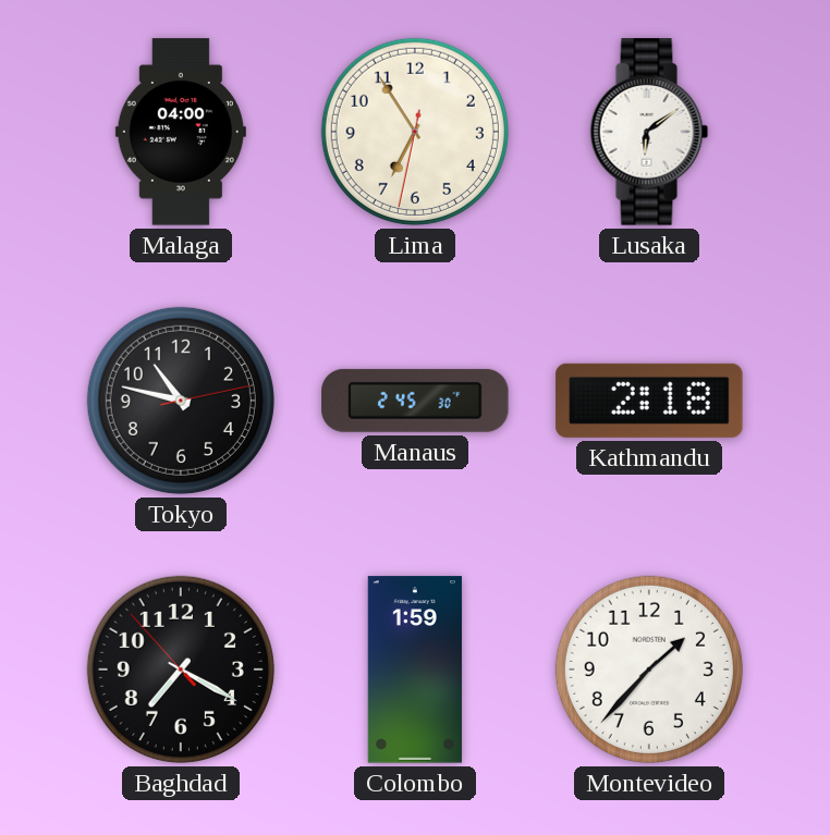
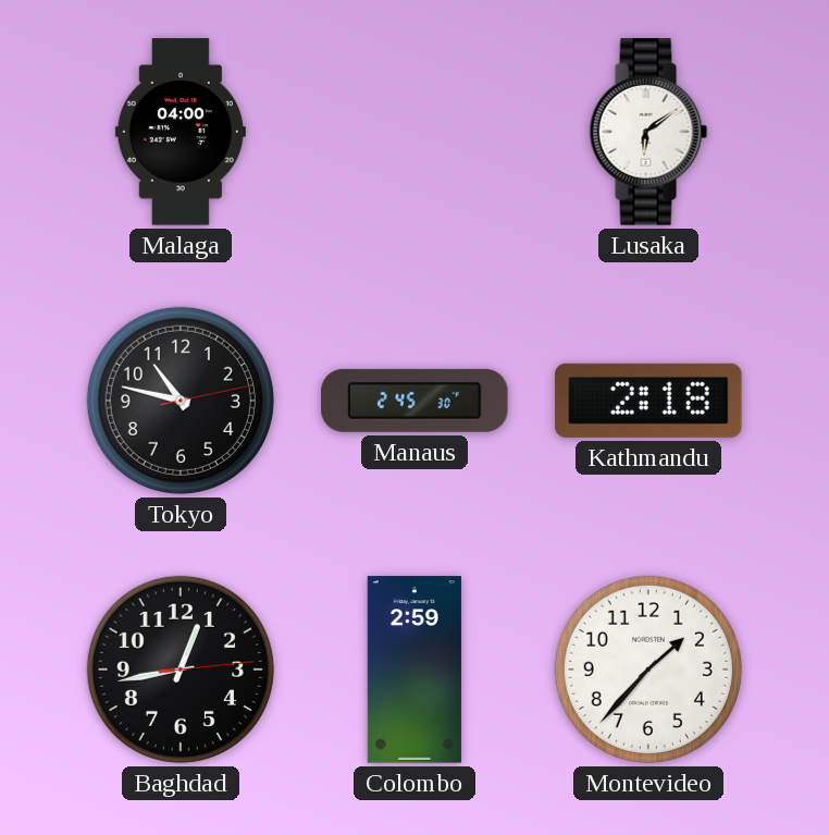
Lima: 6:54 -> none (415, 132)
Baghdad: 7:19 -> 12:43 (181, 670)
Colombo: 1:59 -> 2:59 (414, 670)
